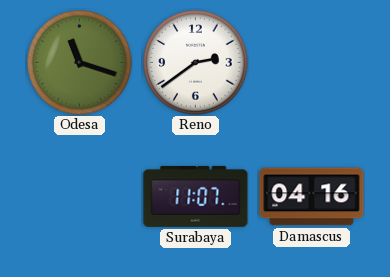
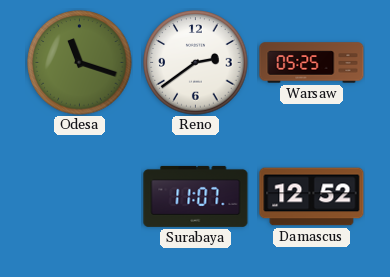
Warsaw: none -> 05:25 (312, 63)
Damascus: 04:16 -> 12:52 (312, 197)
